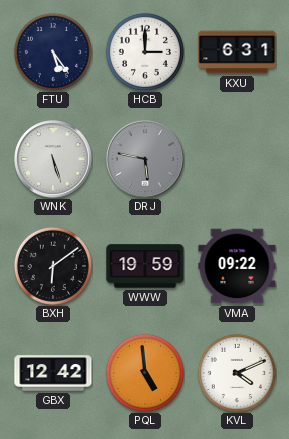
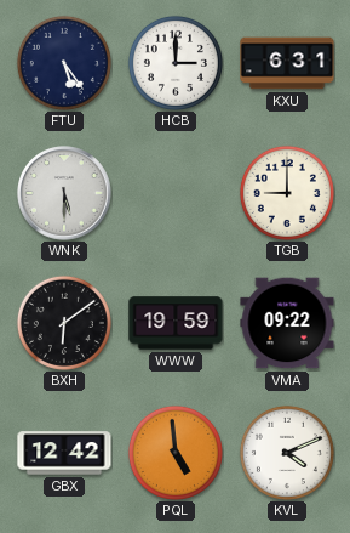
WNK: 5:27 -> 5:30 (64, 193)
DRJ: 5:47 -> none (145, 159)
TGB: none -> 9:00 (287, 193)
